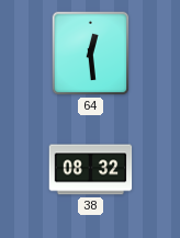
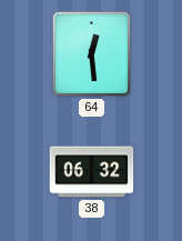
38: 08:32 -> 06:32 (92, 172)
